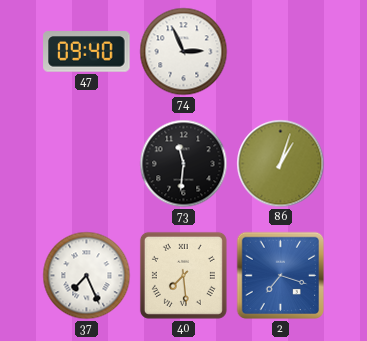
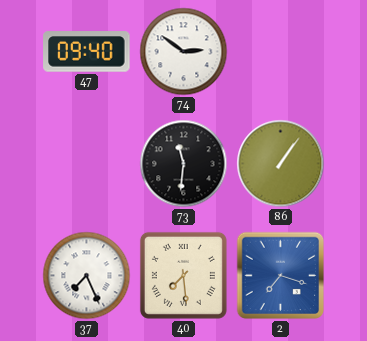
74: 2:56 -> 2:51 (184, 52)
86: 1:03 -> 1:06 (281, 164)
